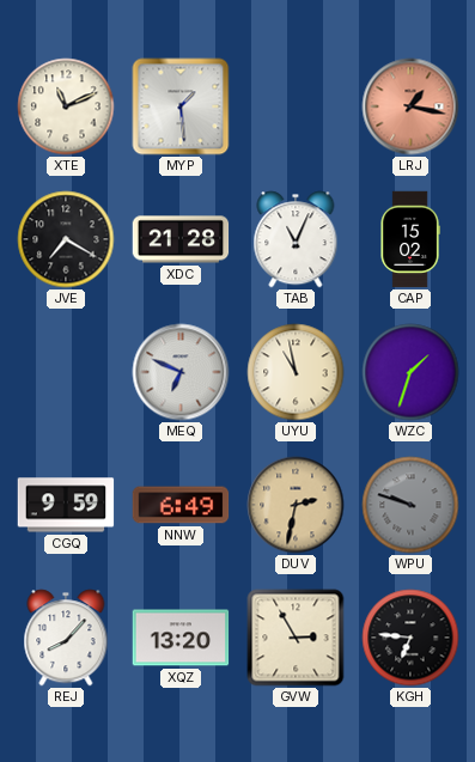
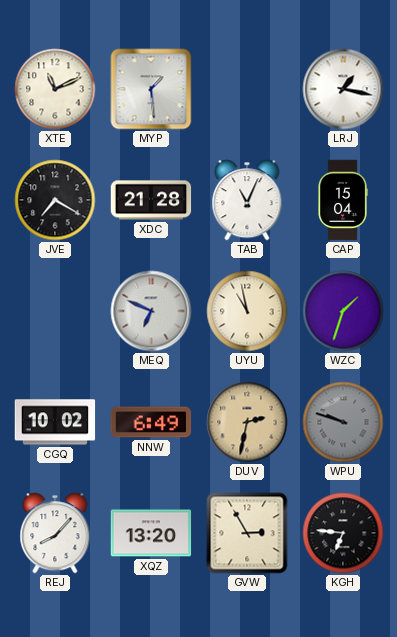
LRJ dial: salmon -> white (343, 89)
CAP: 15:02 -> 15:04 (343, 200)
CGQ: 9:59 -> 10:02 (55, 422)
